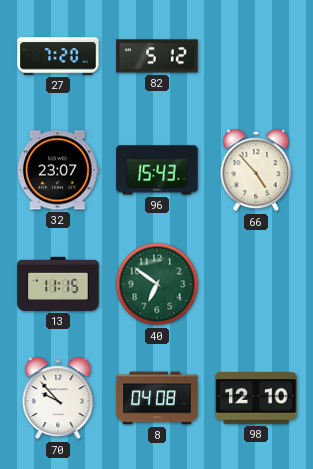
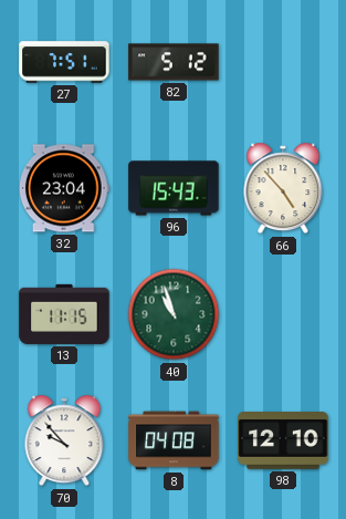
27: 7:20 -> 7:51 (64, 62)
32: 23:07 -> 23:04 (65, 188)
40: 6:51 -> 10:57 (174, 314)
